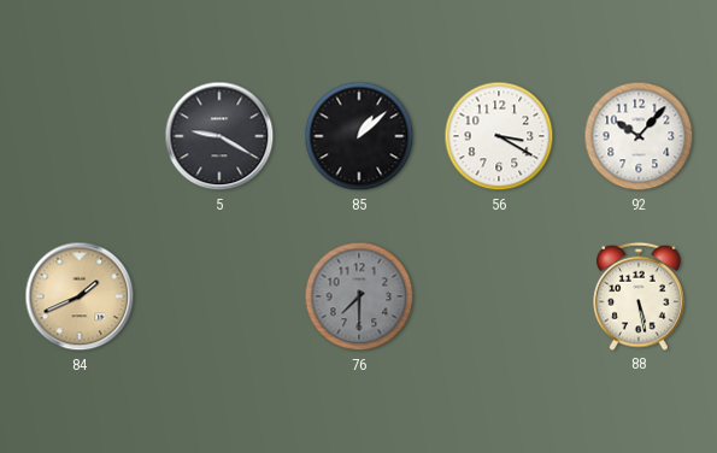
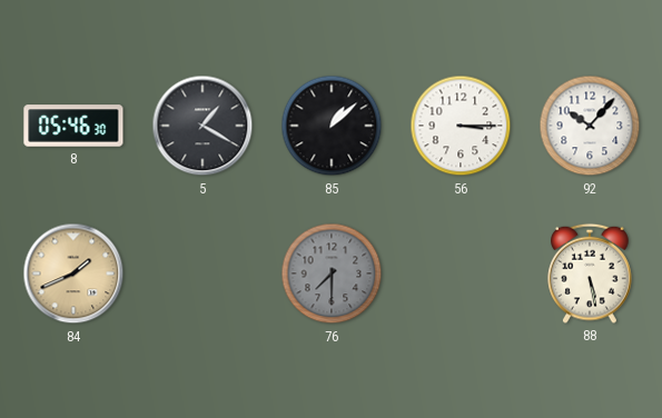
8: none -> 05:46 (73, 126)
5: 9:20 -> 1:20 (202, 126)
56: 3:20 -> 3:15 (461, 126)
